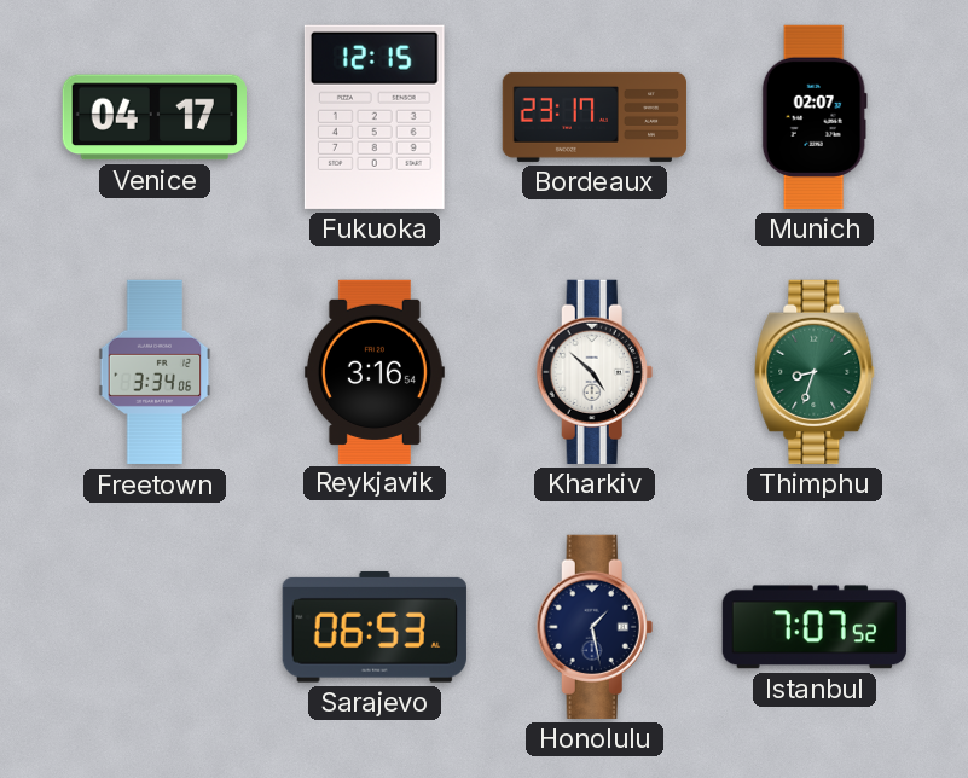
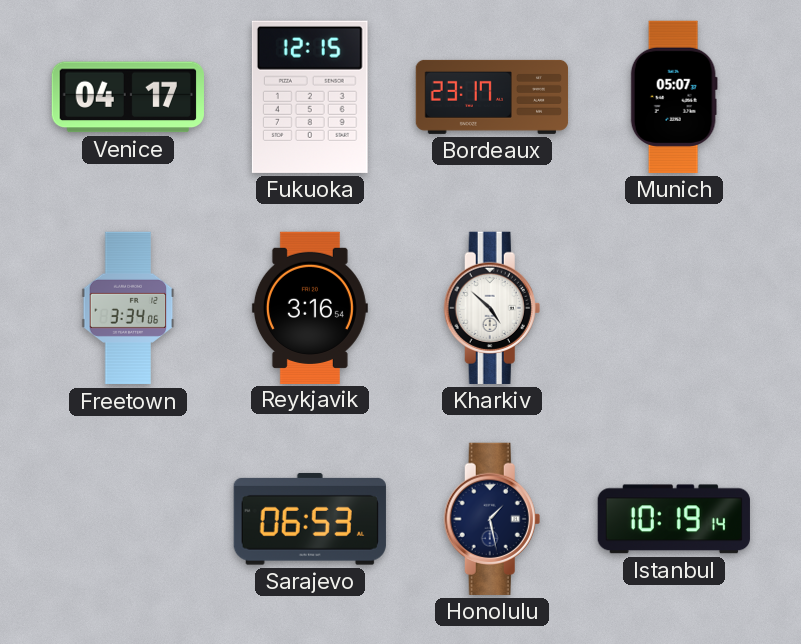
Munich: 02:07 -> 05:07 (674, 97)
Thimphu: 8:33 -> none (815, 372)
Istanbul: 7:07 -> 10:19 (674, 519)
